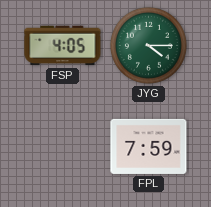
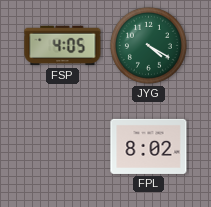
JYG: 4:15 -> 4:20 (148, 45)
FPL: 7:59 -> 8:02 (149, 146)
